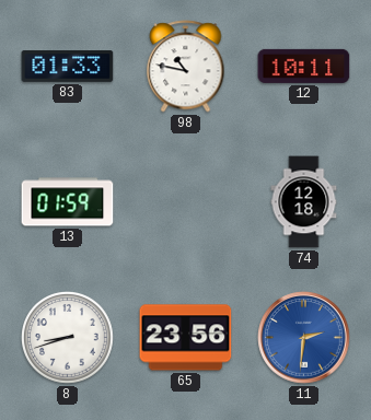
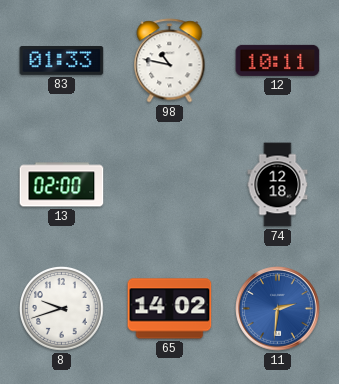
13: 01:59 -> 02:00 (62, 185)
8: 8:42 -> 9:42 (62, 309)
65: 23:56 -> 14:02 (170, 309)
